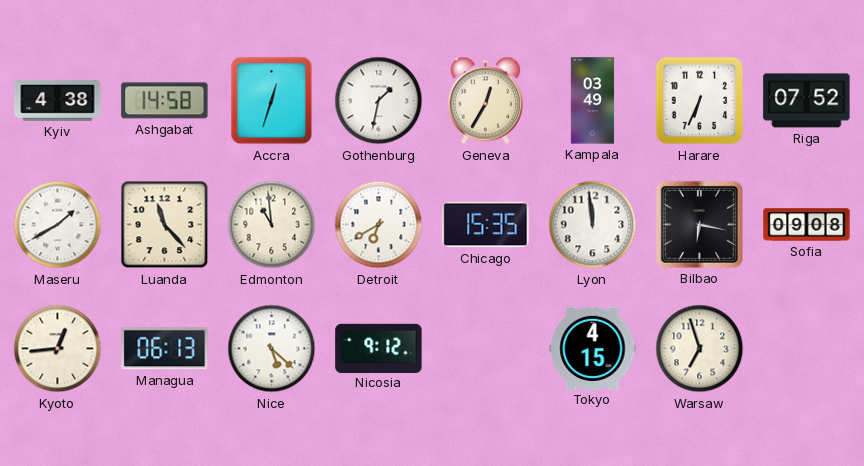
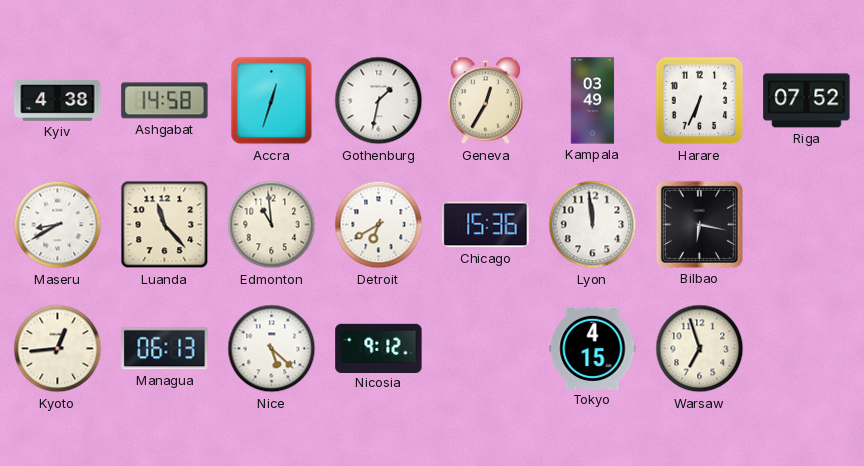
Maseru: 1:40 -> 8:40 (58, 225)
Chicago: 15:35 -> 15:36 (486, 225)
Sofia: 09:08 -> none (807, 225)
